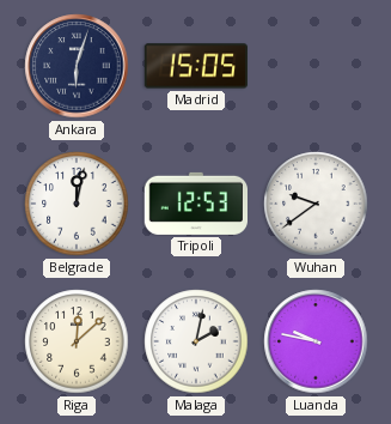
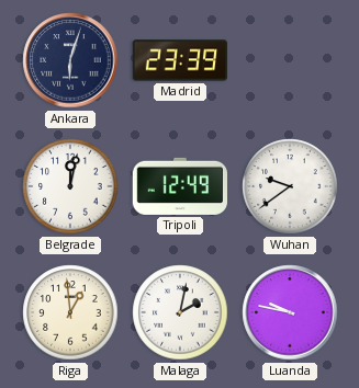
Madrid: 15:05 -> 23:39 (180, 60)
Tripoli: 12:53 -> 12:49 (179, 186)
Riga: 12:08 -> 12:59 (70, 312)
